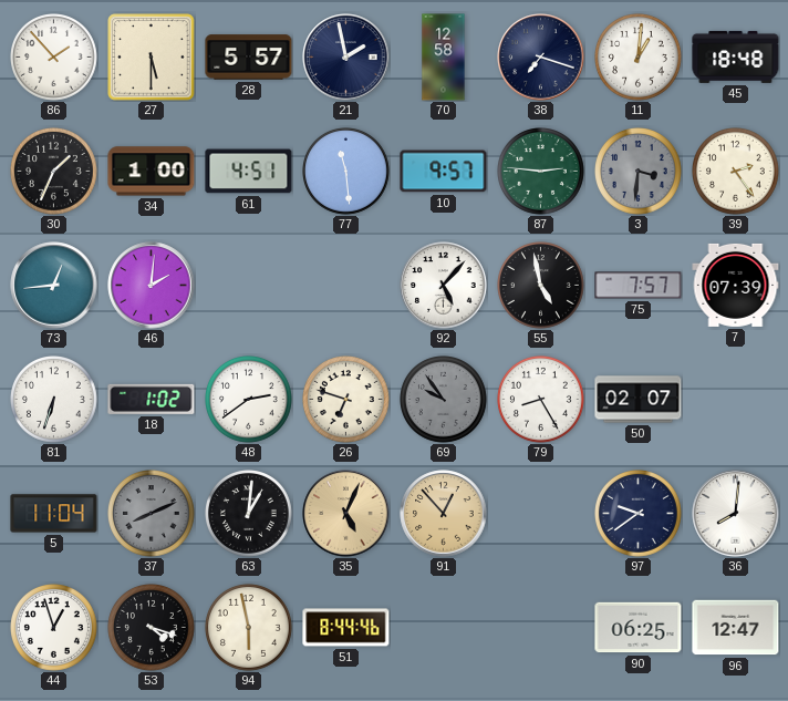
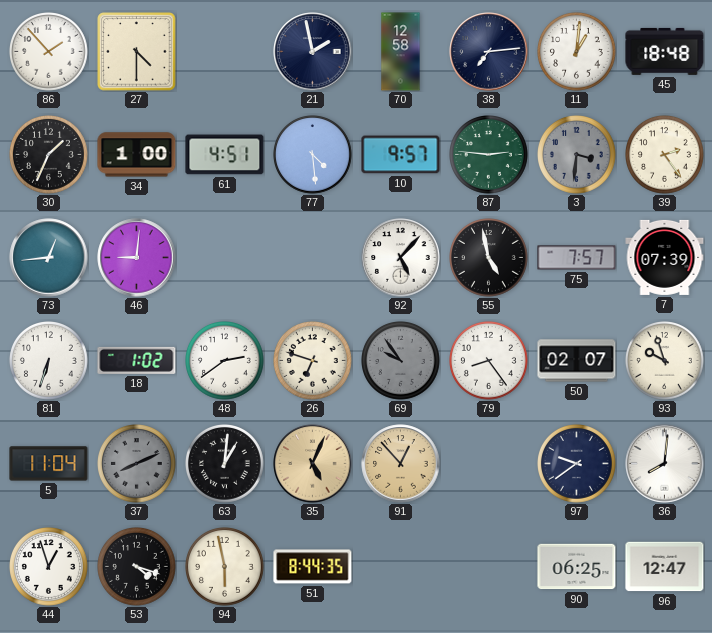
27: 5:30 -> 4:30 (137, 52)
28: 5:57 -> none (249, 58)
38: 7:18 -> 7:14 (489, 52)
77: 11:29 -> 4:29 (313, 155)
46: 2:01 -> 9:01 (137, 258)
79: 8:25 -> 8:24 (489, 361)
93: none -> 9:57 (665, 361)
51: 8:44:46 -> 8:44:35 (313, 567)
